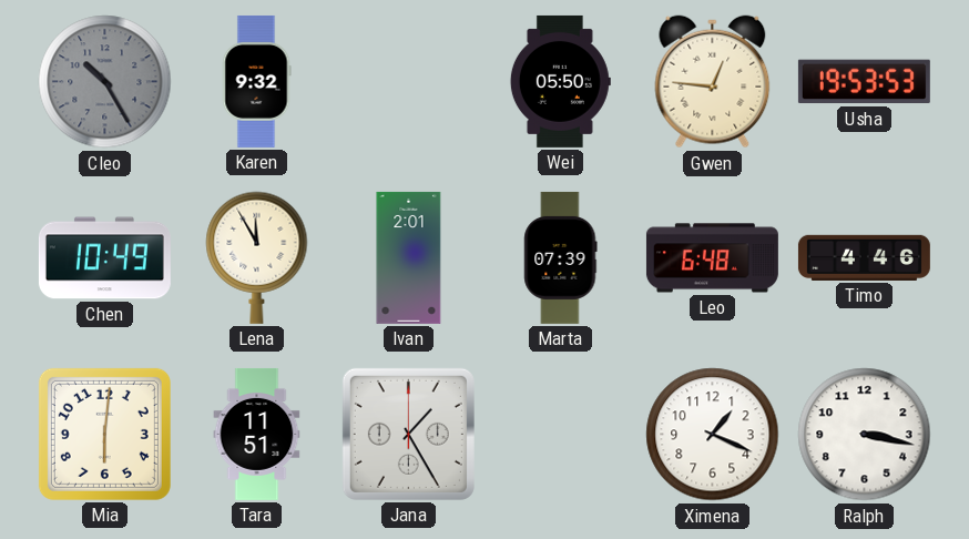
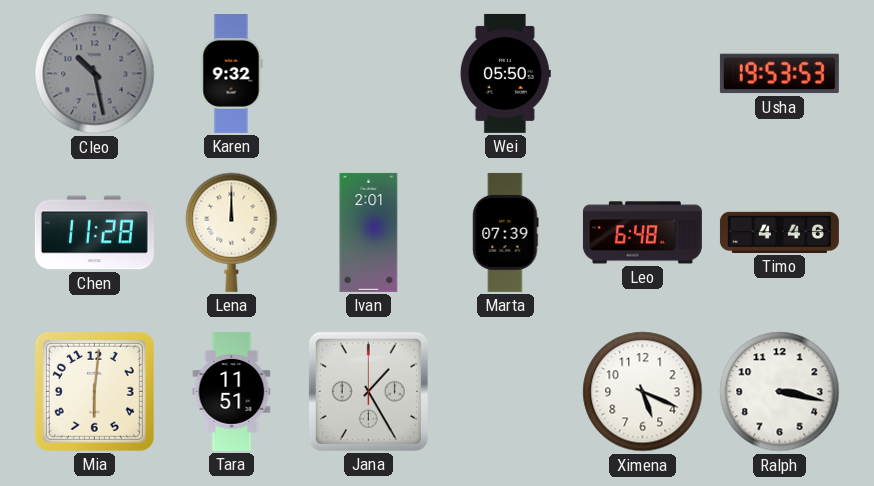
Cleo: 10:25 -> 10:28 (95, 74)
Gwen: 12:46 -> none (713, 82)
Chen: 10:49 -> 11:28 (94, 233)
Lena: 11:55 -> 12:00 (232, 232)
Ximena: 1:19 -> 5:19 (643, 392)
